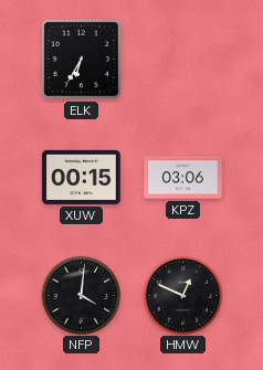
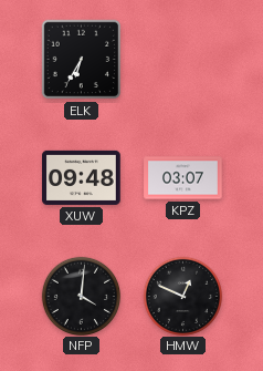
XUW: 00:15 -> 09:48 (82, 177)
KPZ: 03:06 -> 03:07 (183, 178)
